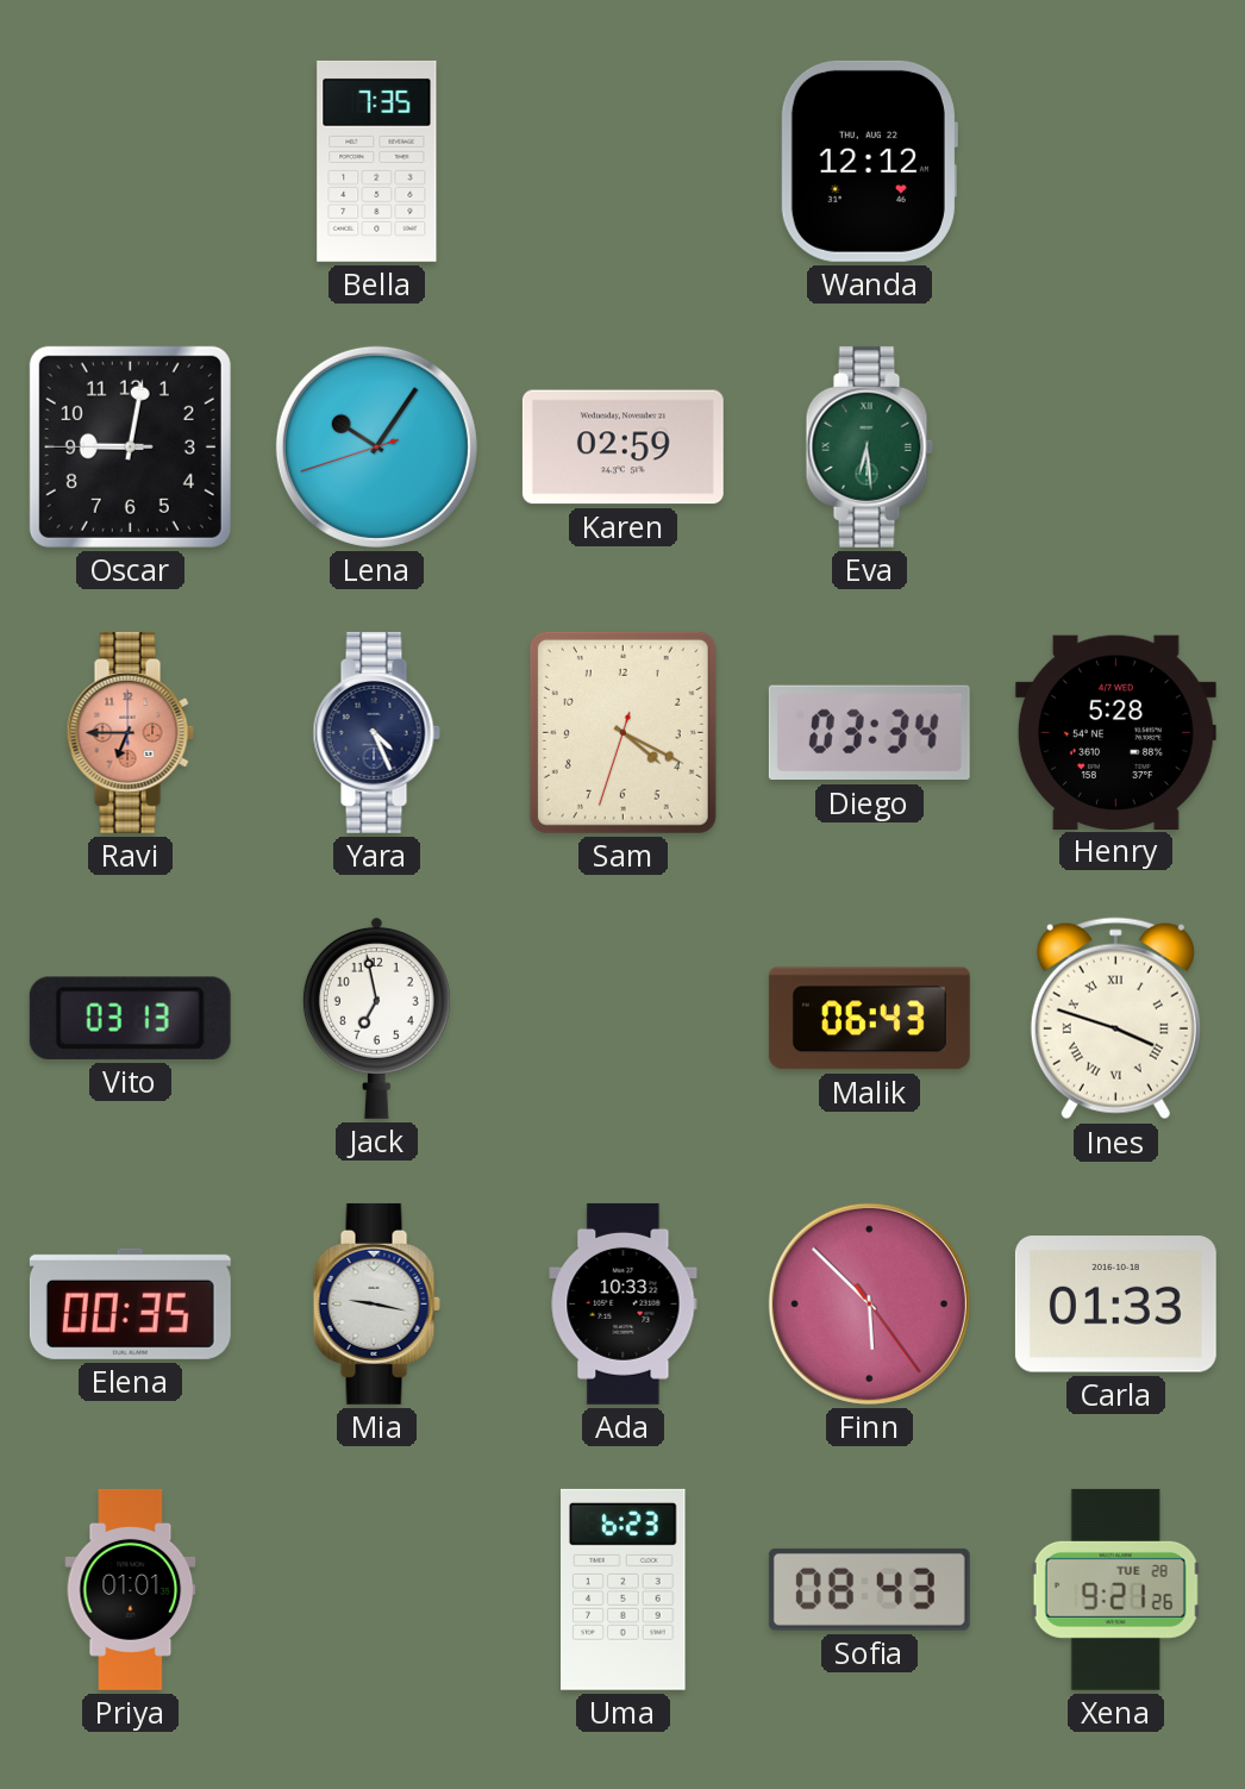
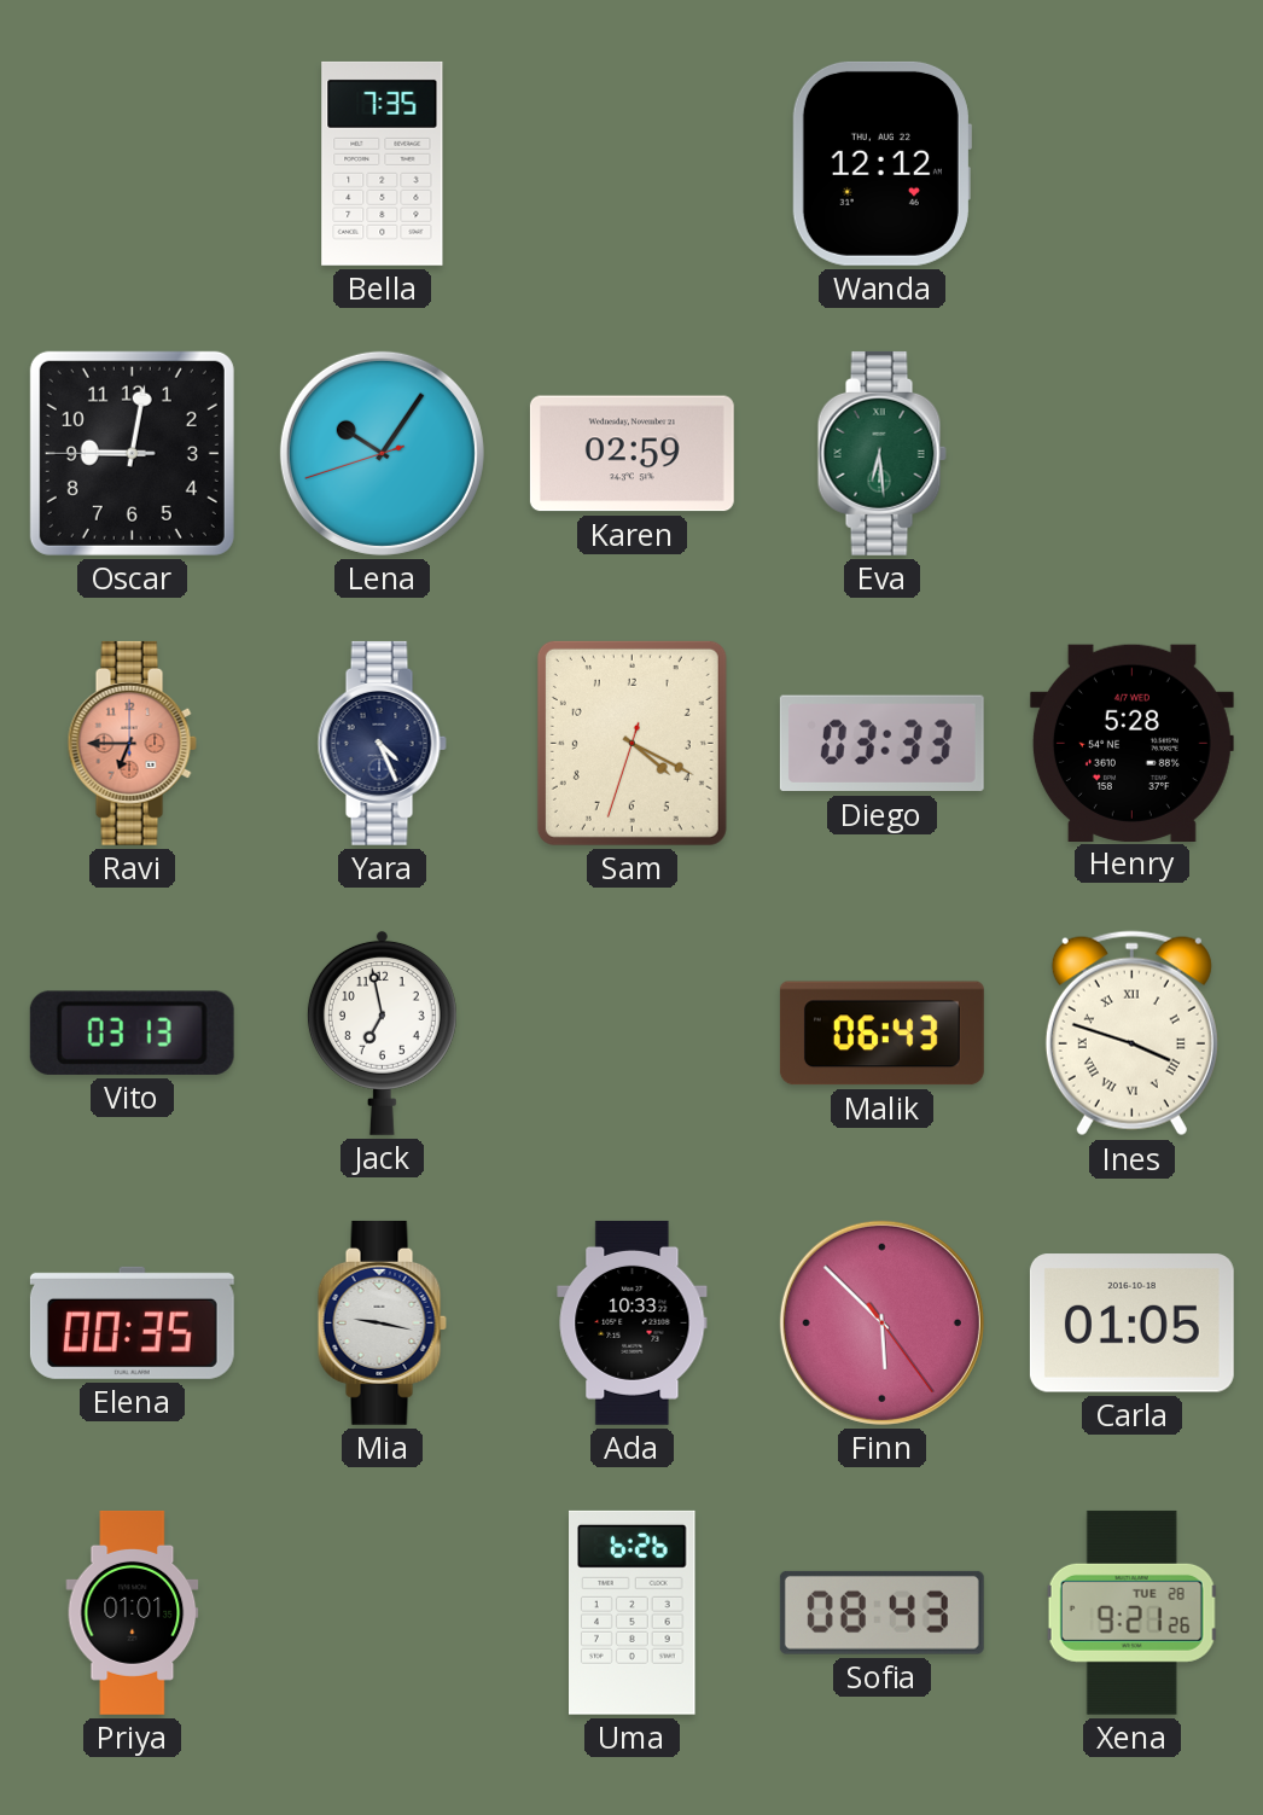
Diego: 03:34 -> 03:33 (881, 744)
Carla: 01:33 -> 01:05 (1131, 1324)
Uma: 6:23 -> 6:26 (633, 1612)
